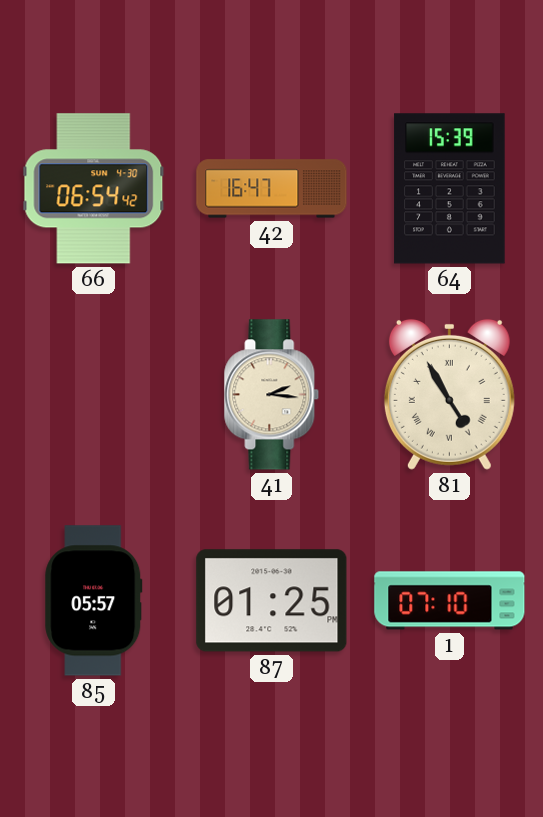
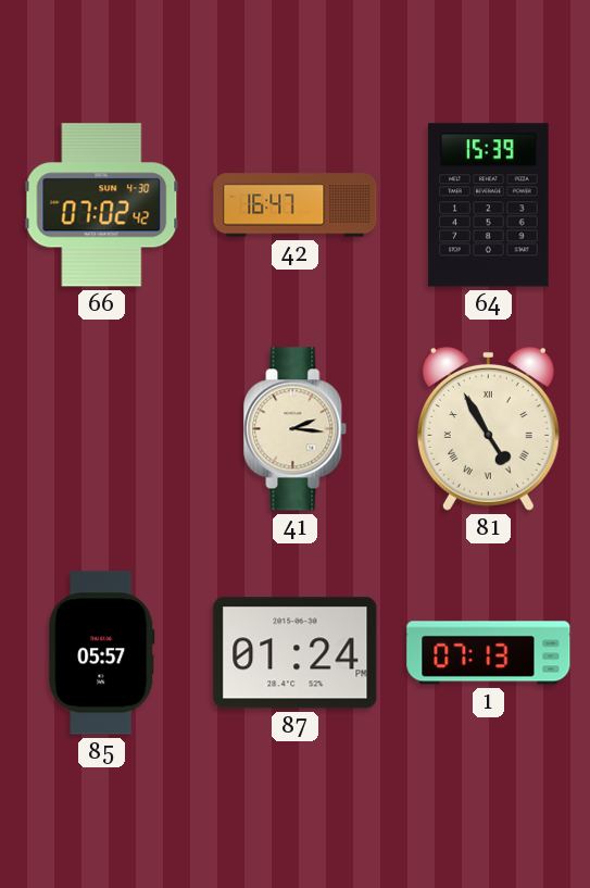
66: 06:54 -> 07:02 (102, 205)
87: 01:25 -> 01:24 (296, 653)
1: 07:10 -> 07:13 (489, 653)
